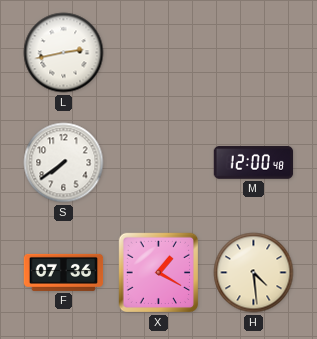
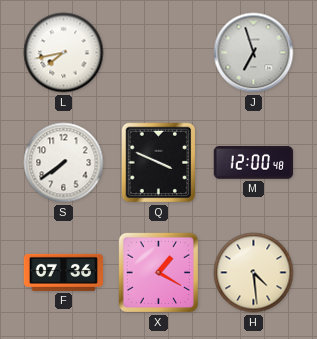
L: 2:43 -> 7:43 (64, 53)
J: none -> 6:57 (254, 53)
Q: none -> 3:49 (159, 163)
